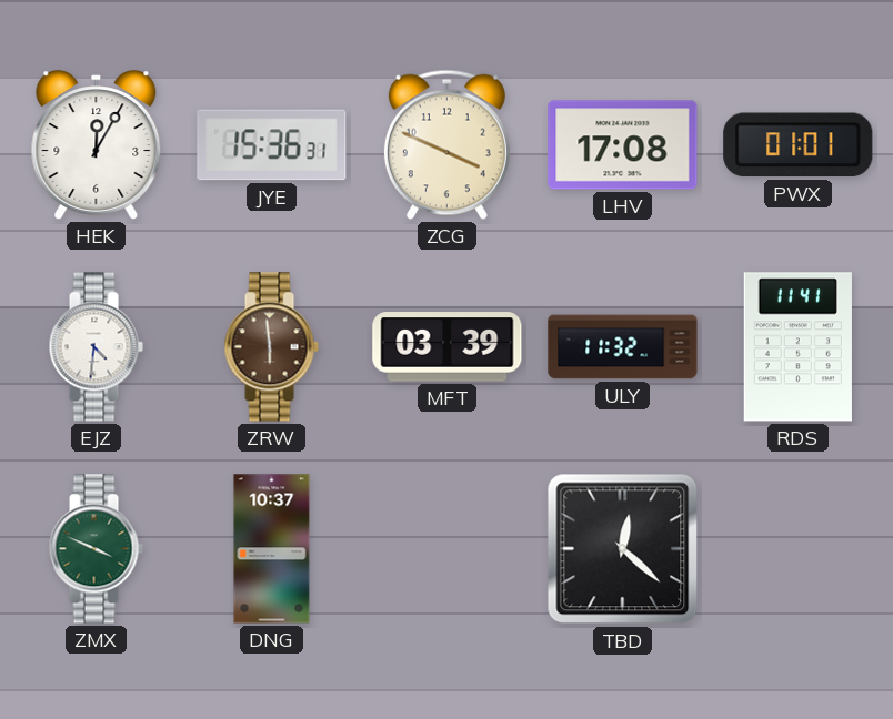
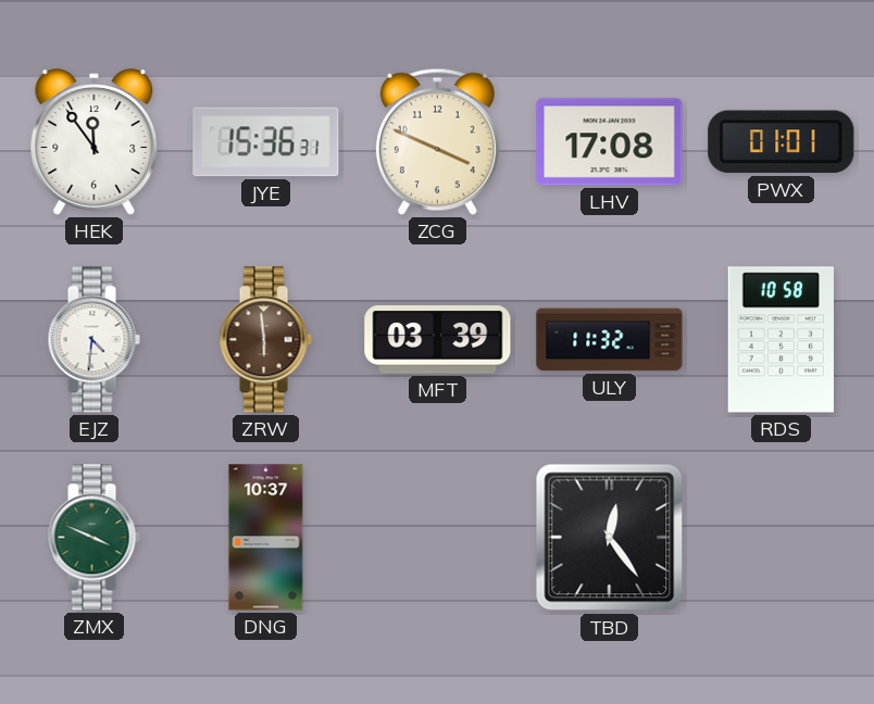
HEK: 12:05 -> 11:54 (95, 142)
RDS: 11:41 -> 10:58 (781, 340)
TBD: 12:22 -> 12:24 (610, 538)
